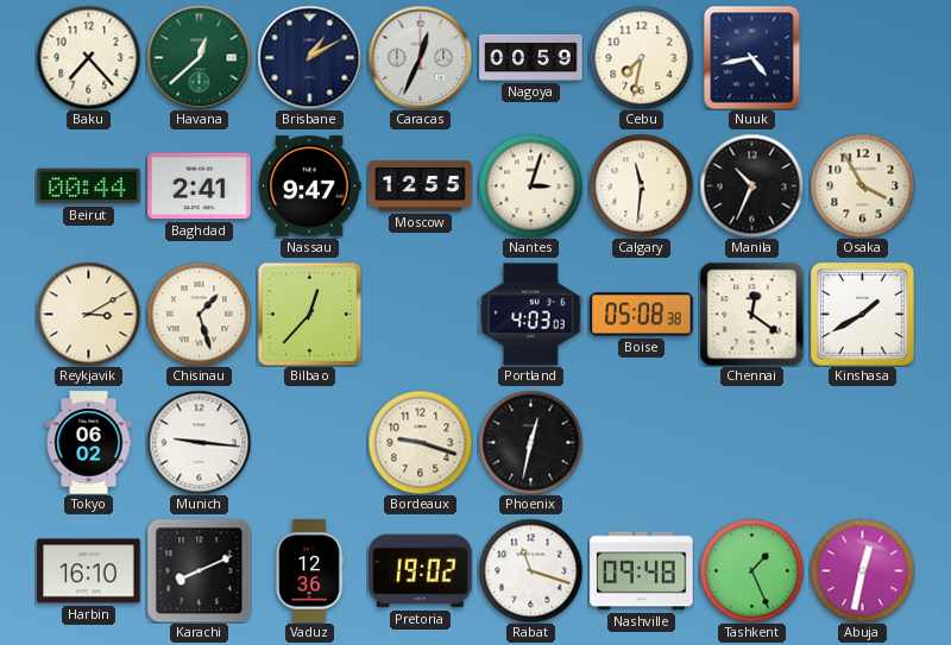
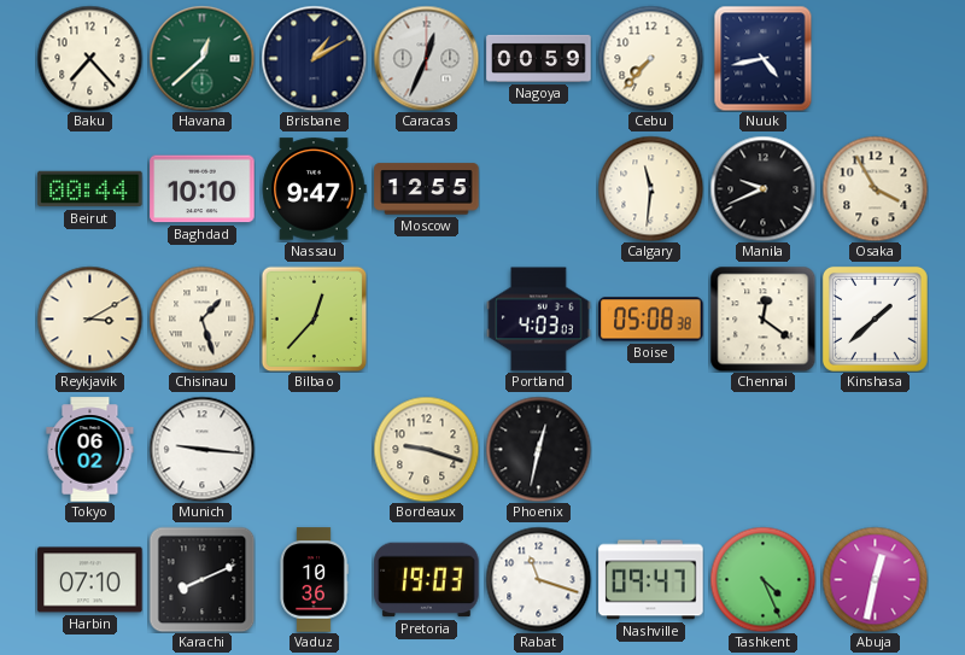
Cebu: 7:32 -> 7:37 (650, 58)
Baghdad: 2:41 -> 10:10 (203, 189)
Nantes: 3:03 -> none (530, 185)
Manila: 10:34 -> 9:41 (762, 188)
Kinshasa: 1:40 -> 1:38 (875, 318)
Harbin: 16:10 -> 07:10 (90, 580)
Vaduz: 12:36 -> 10:36 (314, 580)
Pretoria: 19:02 -> 19:03 (427, 580)
Nashville: 09:48 -> 09:47 (651, 580)
Tashkent: 1:26 -> 4:26 (762, 579)
